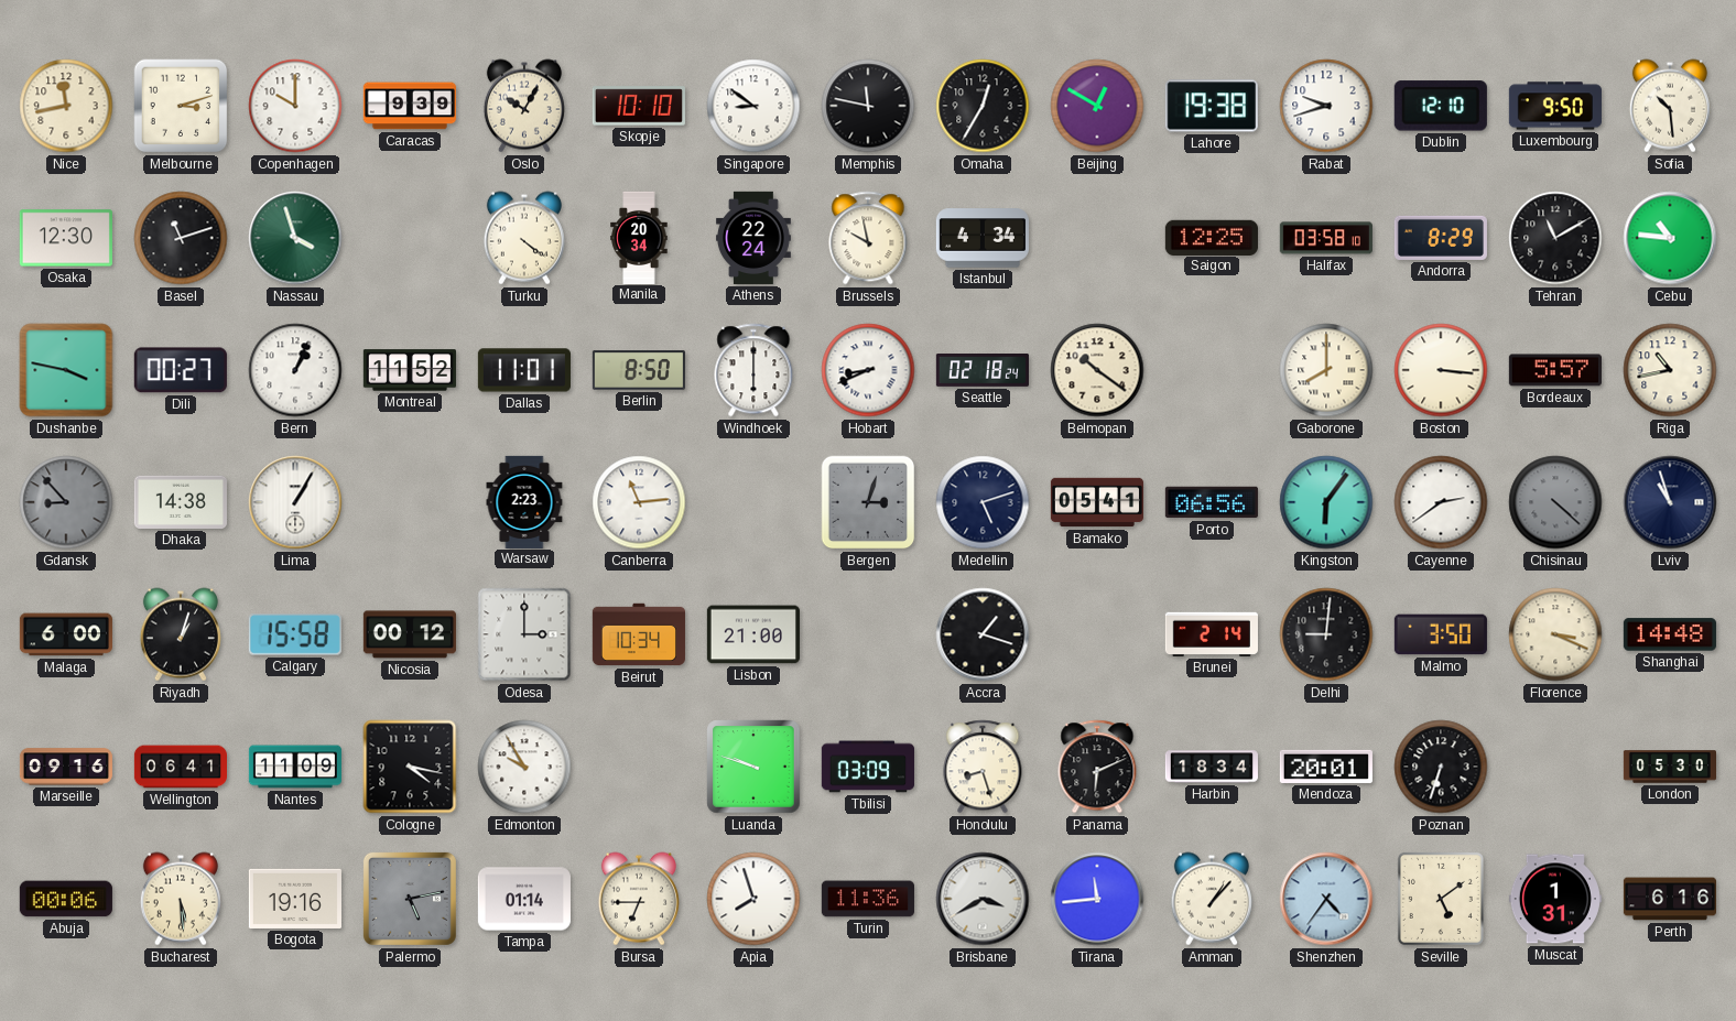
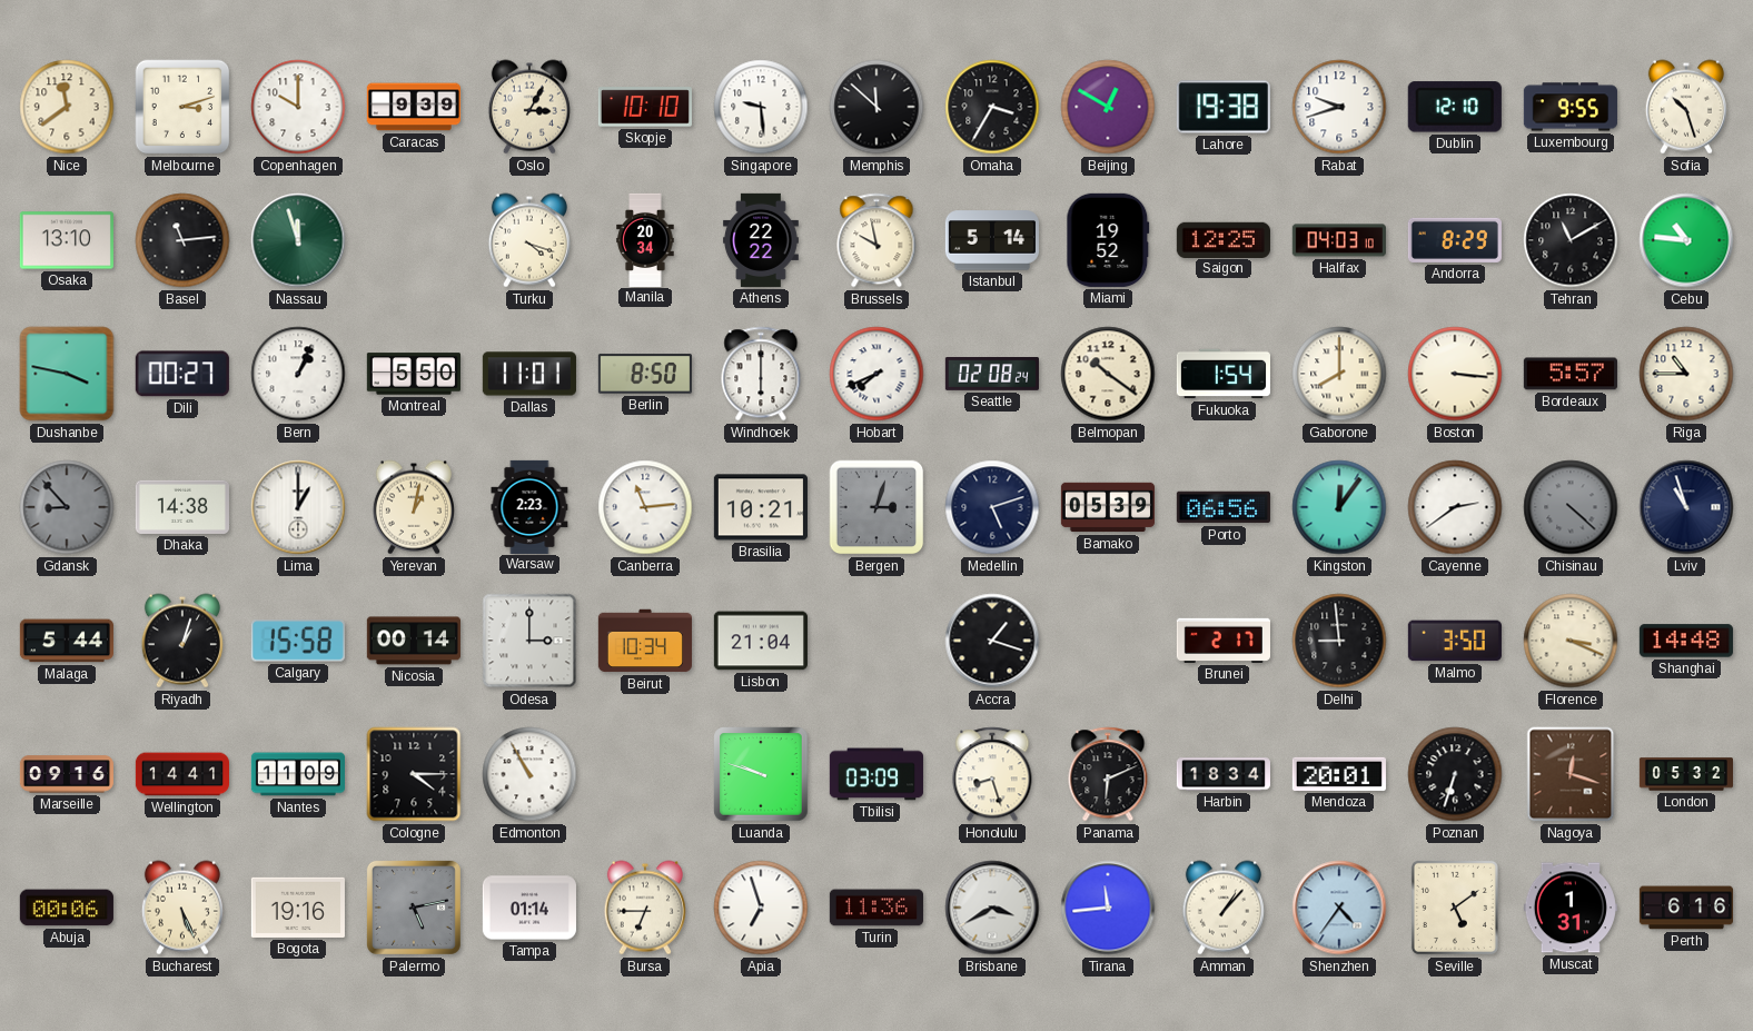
Nice: 11:43 -> 11:39 (67, 107)
Oslo: 10:05 -> 3:05 (529, 107)
Singapore: 8:51 -> 9:29 (761, 107)
Memphis: 11:47 -> 11:52 (876, 107)
Omaha: 12:35 -> 3:35 (992, 107)
Luxembourg: 9:50 -> 9:55 (1571, 107)
Sofia: 10:29 -> 10:27 (1686, 107)
Osaka: 12:30 -> 13:10 (67, 240)
Basel: 11:12 -> 11:14 (182, 240)
Nassau: 3:57 -> 11:57 (298, 240)
Turku: 4:21 -> 4:18 (529, 240)
Athens: 22:24 -> 22:22 (761, 240)
Istanbul: 4:34 -> 5:14 (992, 240)
Miami: none -> 19:52 (1108, 240)
Halifax: 03:58 -> 04:03 (1339, 240)
Montreal: 11:52 -> 5:50 (414, 374)
Hobart: 8:41 -> 7:41 (876, 374)
Seattle: 02:18 -> 02:08 (992, 375)
Fukuoka: none -> 1:54 (1224, 374)
Riga: 10:43 -> 10:45 (1686, 374)
Lima: 1:05 -> 1:00 (298, 507)
Yerevan: none -> 1:02 (414, 507)
Brasilia: none -> 10:21 (761, 507)
Bamako: 05:41 -> 05:39 (1107, 507)
Kingston: 6:06 -> 12:06 (1339, 507)
Malaga: 6:00 -> 5:44 (67, 641)
Nicosia: 00:12 -> 00:14 (414, 641)
Lisbon: 21:00 -> 21:04 (761, 641)
Brunei: 2:14 -> 2:17 (1224, 641)
Delhi: 9:01 -> 8:59 (1339, 641)
Wellington: 06:41 -> 14:41 (181, 774)
Cologne: 4:17 -> 4:15 (414, 774)
Edmonton: 9:55 -> 10:55 (529, 774)
Nagoya: none -> 12:18 (1571, 774)
London: 05:30 -> 05:32 (1685, 774)
Bucharest: 5:29 -> 5:26 (182, 908)
Apia: 7:57 -> 6:57 (761, 908)
